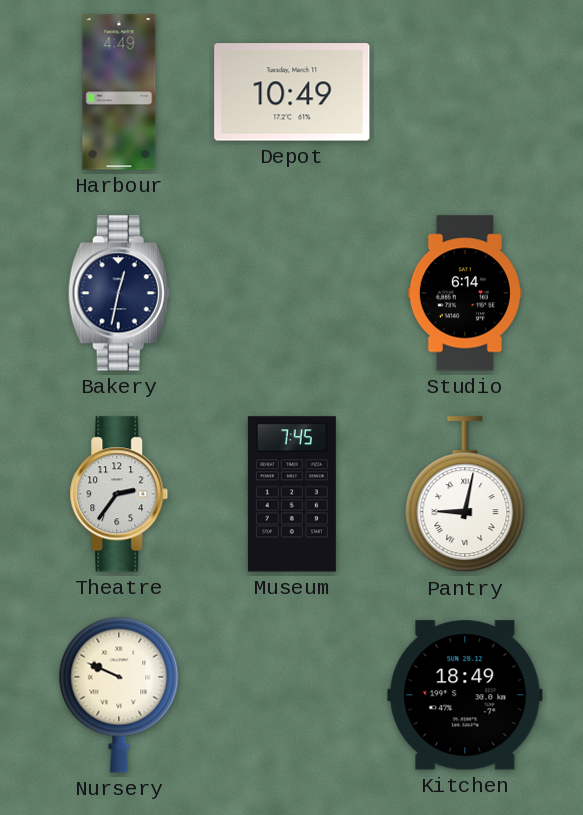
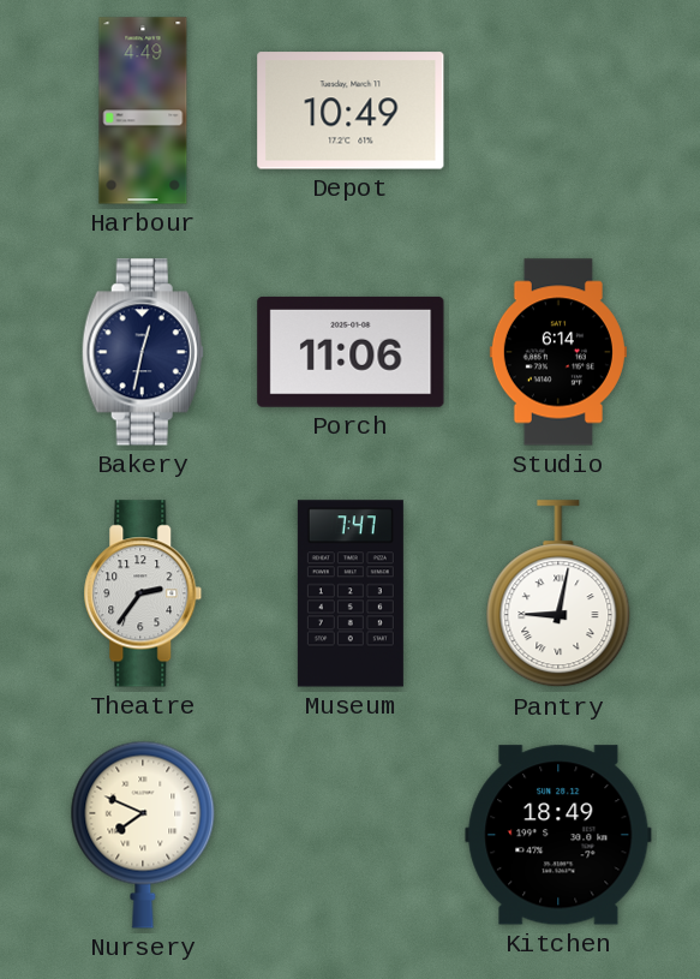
Porch: none -> 11:06 (351, 352)
Museum: 7:45 -> 7:47 (351, 593)
Nursery: 9:49 -> 7:49 (143, 835)
